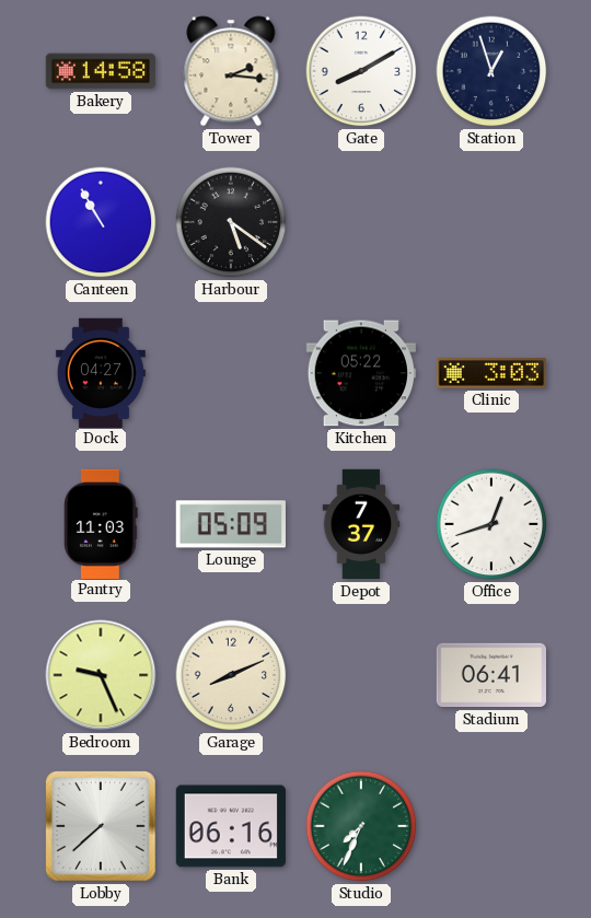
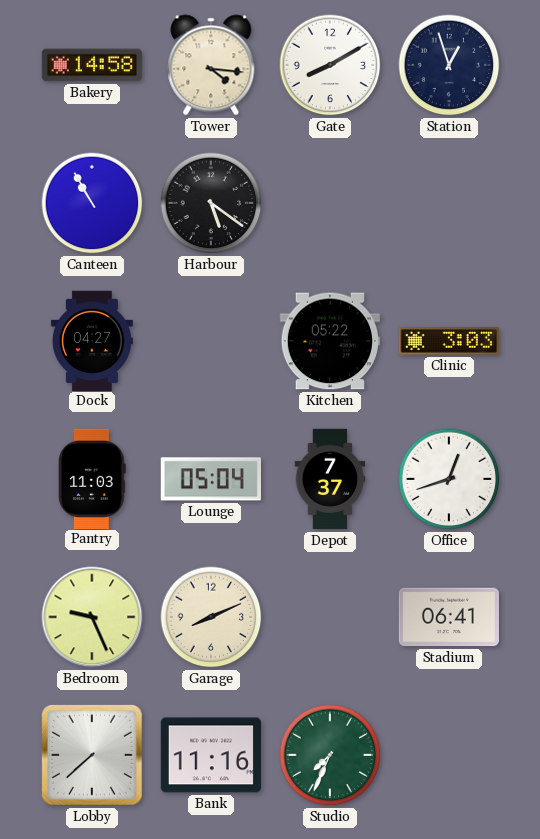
Tower: 2:16 -> 4:16 (211, 65)
Lounge: 05:09 -> 05:04 (211, 479)
Bank: 06:16 -> 11:16 (211, 755)
